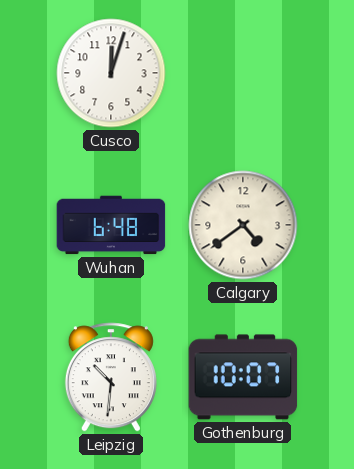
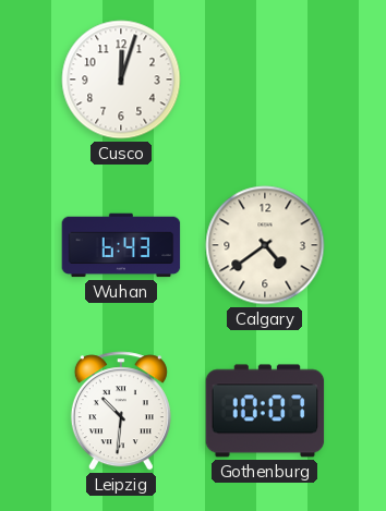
Wuhan: 6:48 -> 6:43 (121, 245)
